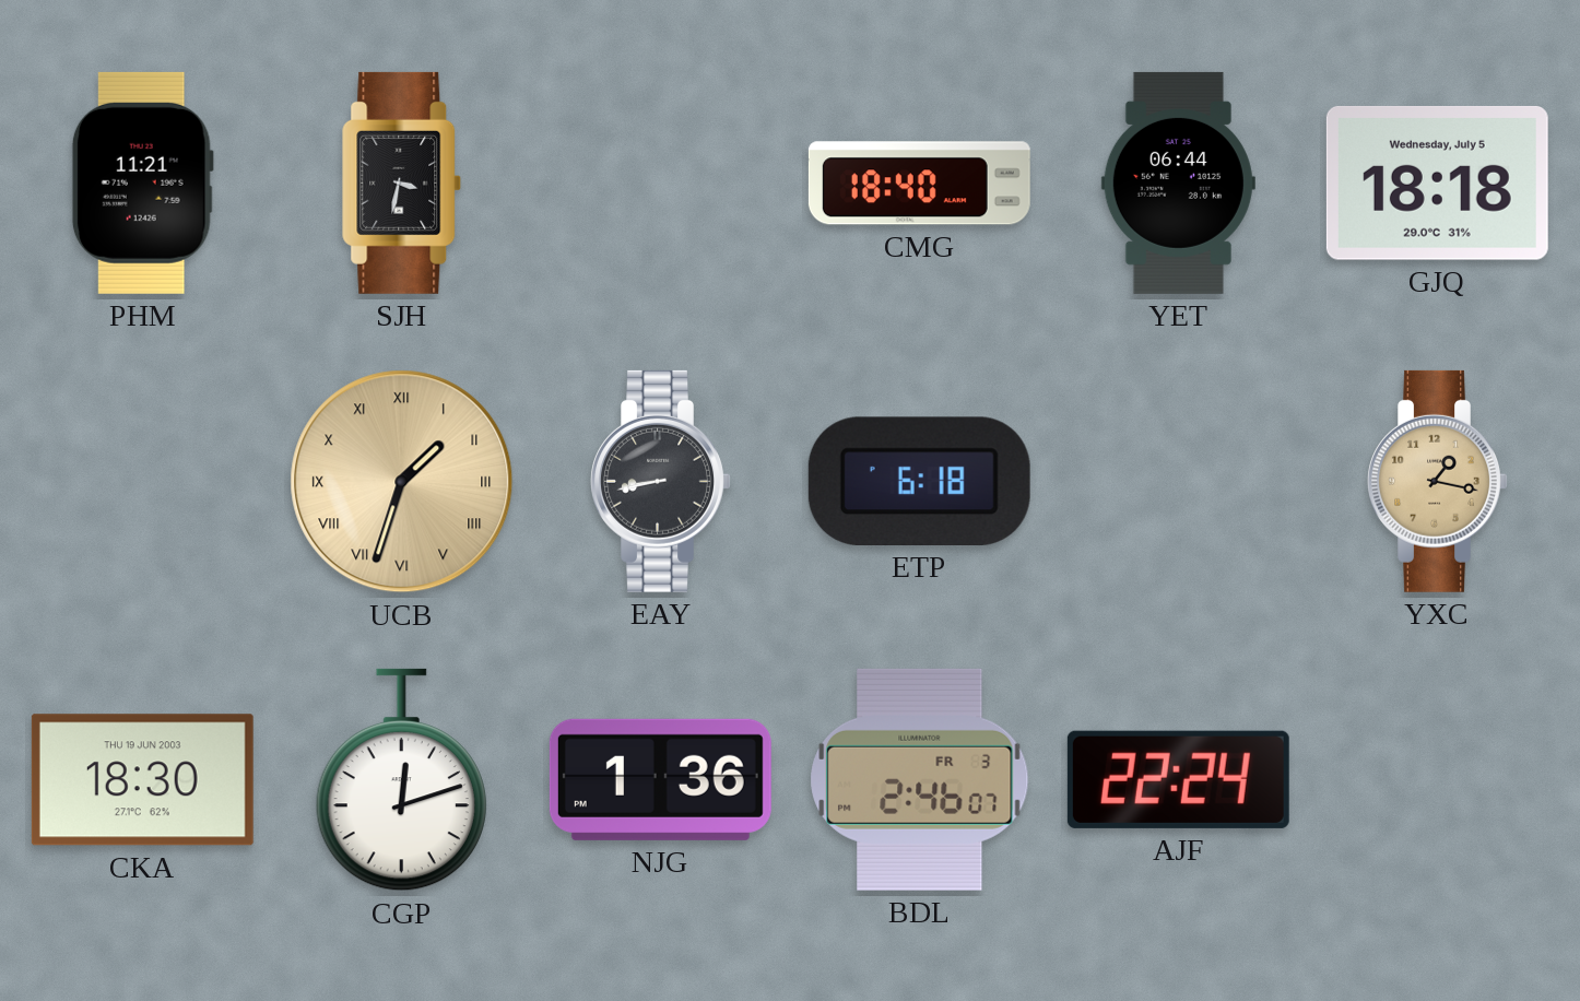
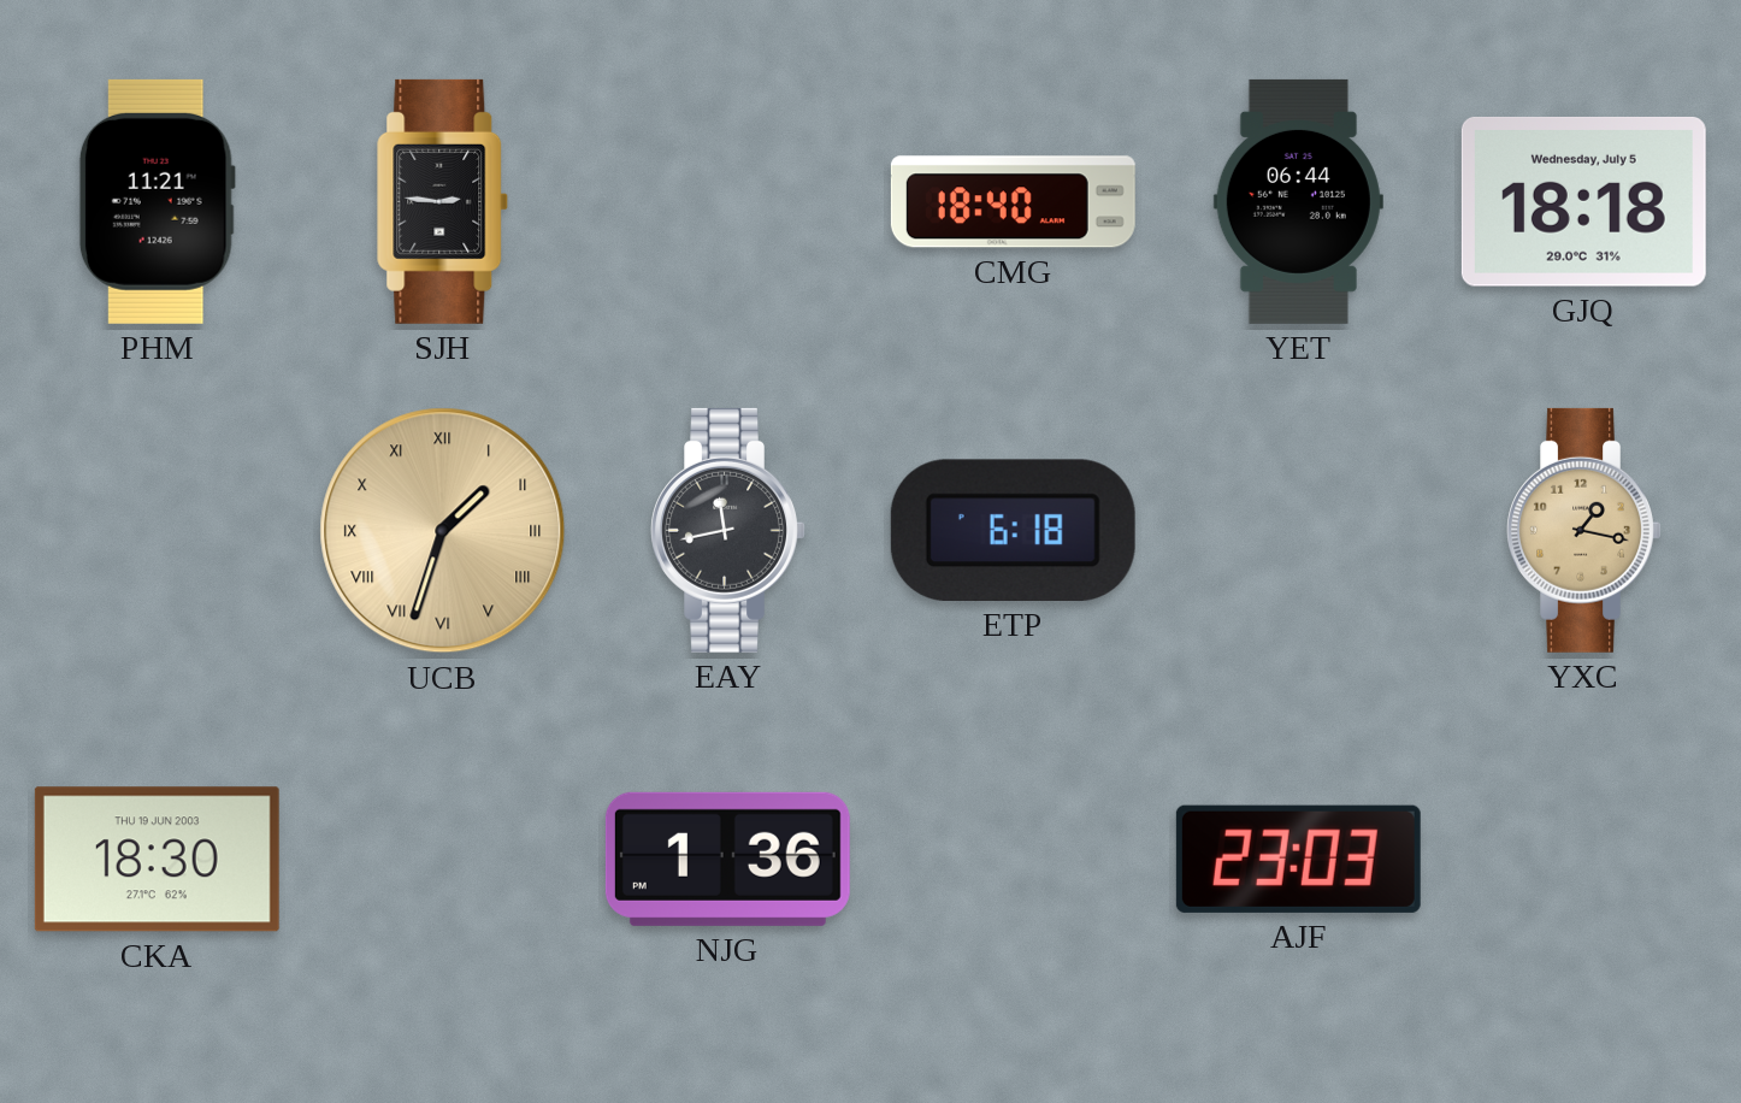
SJH: 3:32 -> 2:46 (443, 201)
EAY: 8:43 -> 11:43 (728, 530)
CGP: 12:12 -> none (401, 780)
BDL: 2:46 -> none (920, 779)
AJF: 22:24 -> 23:03 (1298, 859)
